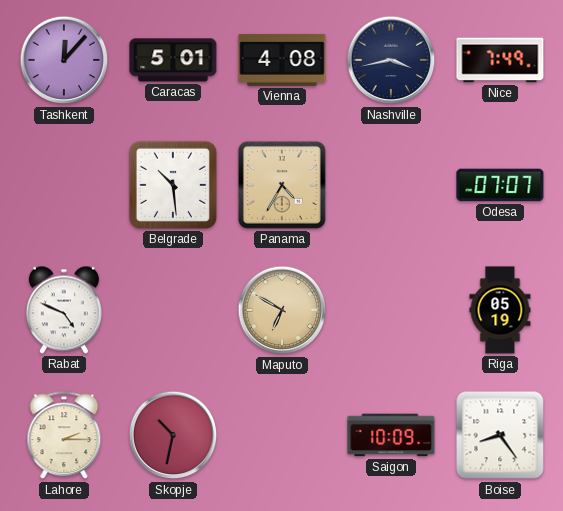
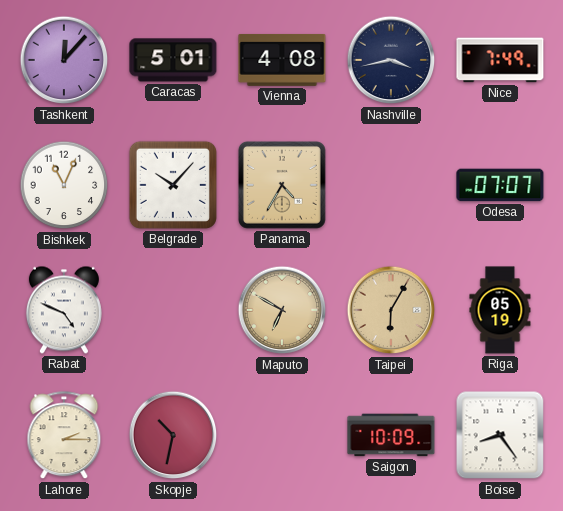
Bishkek: none -> 11:04 (64, 185)
Belgrade: 10:29 -> 10:07 (173, 185)
Taipei: none -> 6:05 (391, 310)
